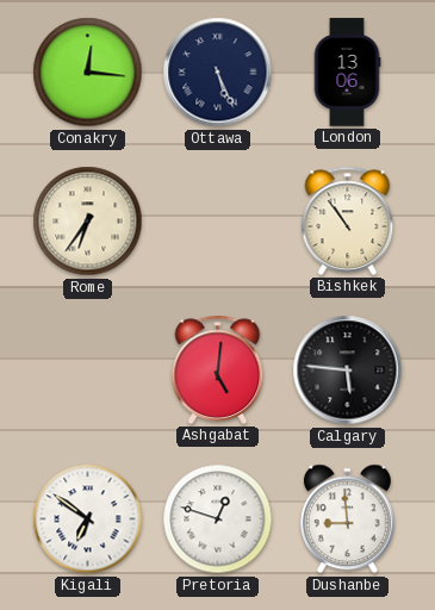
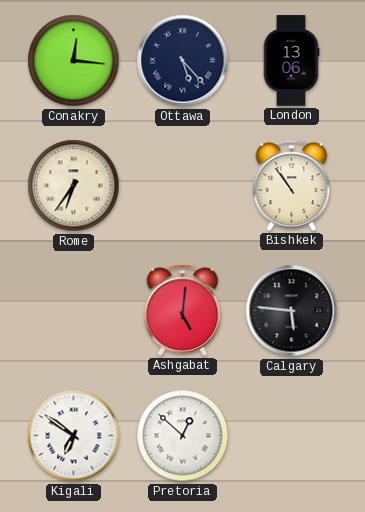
Ottawa: 5:26 -> 5:23 (183, 61)
Pretoria: 12:48 -> 12:52 (183, 436)
Dushanbe: 8:59 -> none (347, 519)
